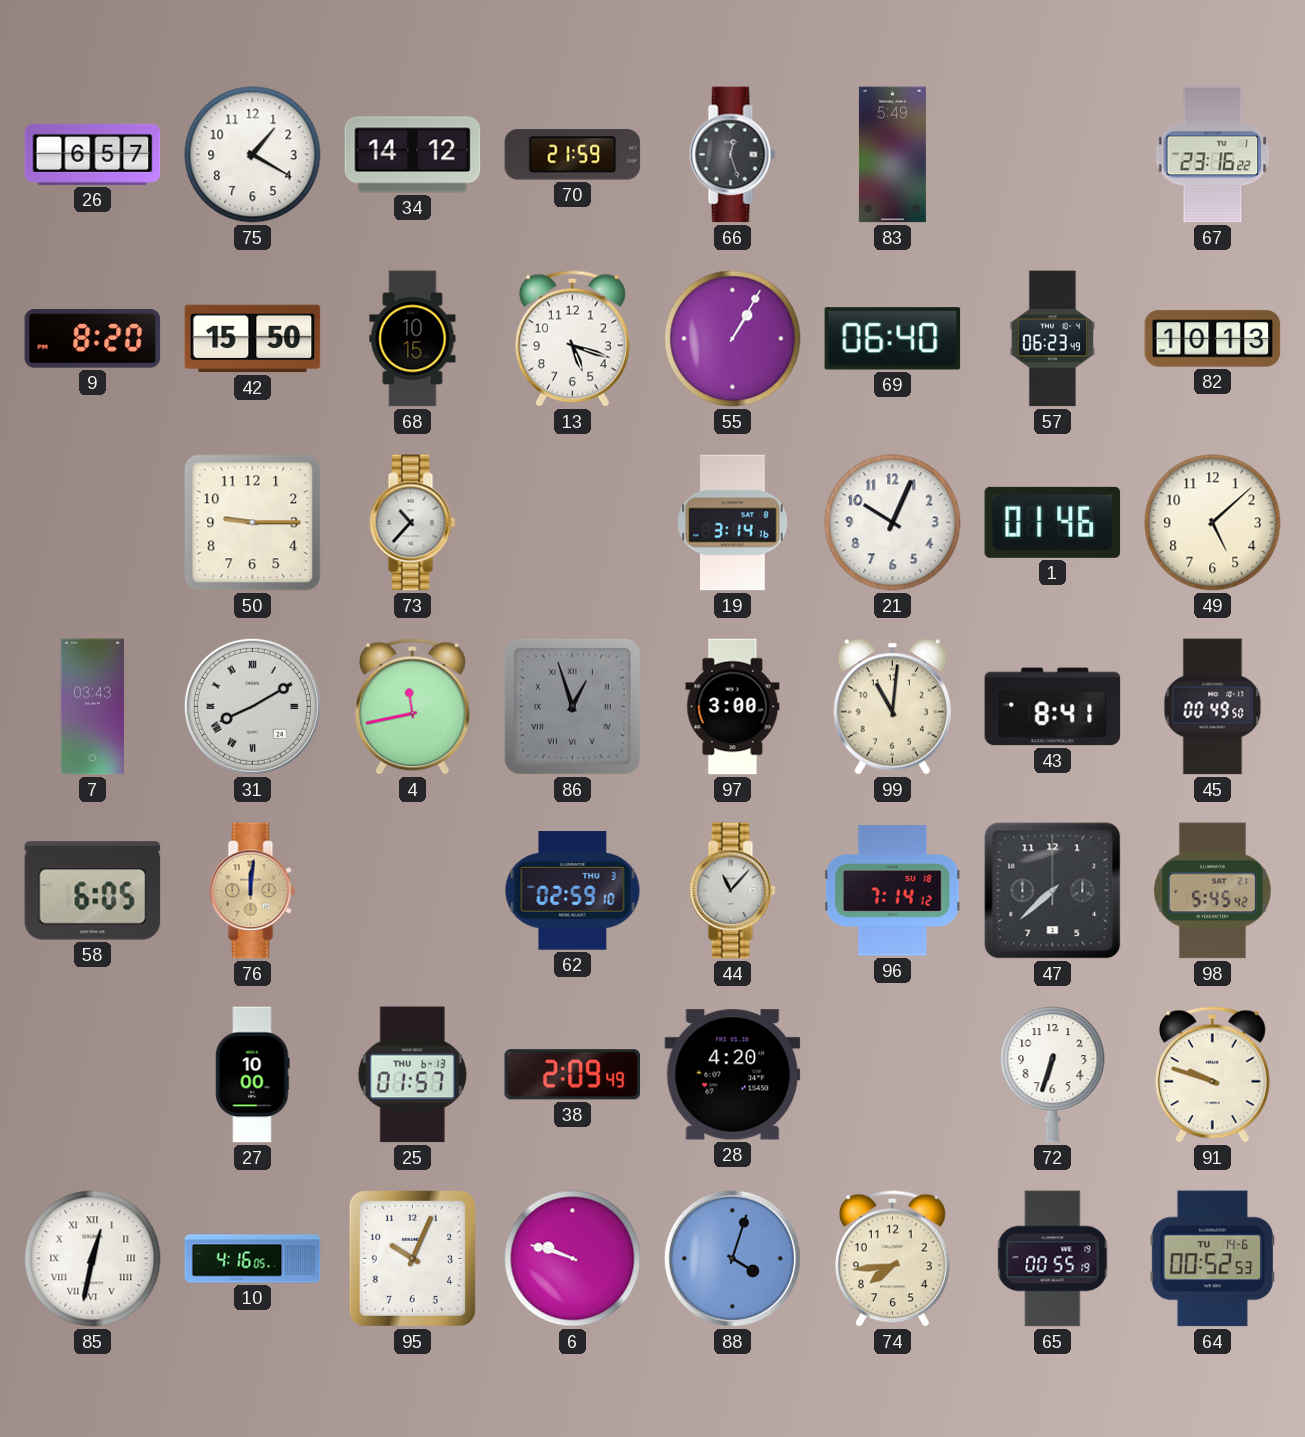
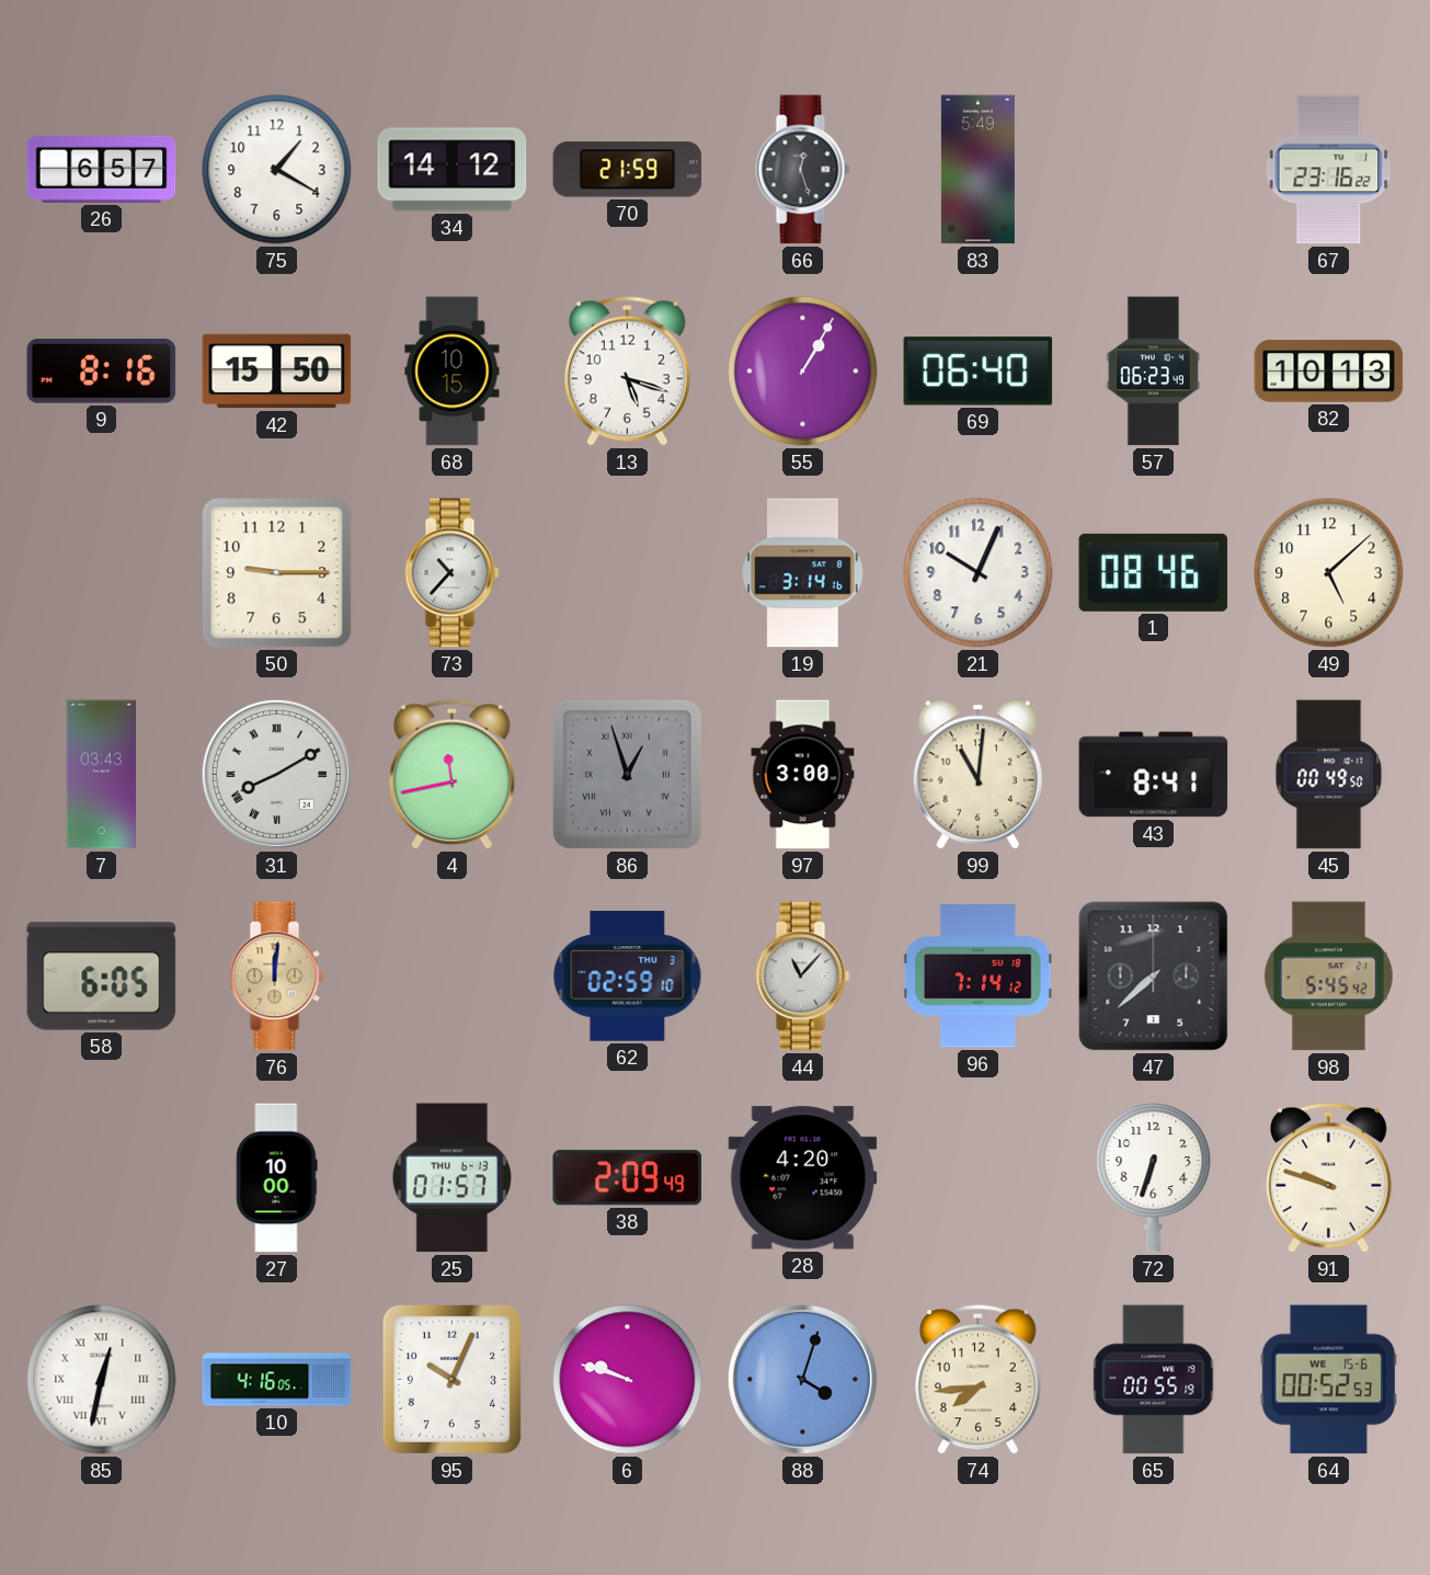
9: 8:20 -> 8:16 (102, 372)
1: 01:46 -> 08:46 (1154, 572)
64 date: TU 14-6 -> WE 15-6 (1328, 1380)
